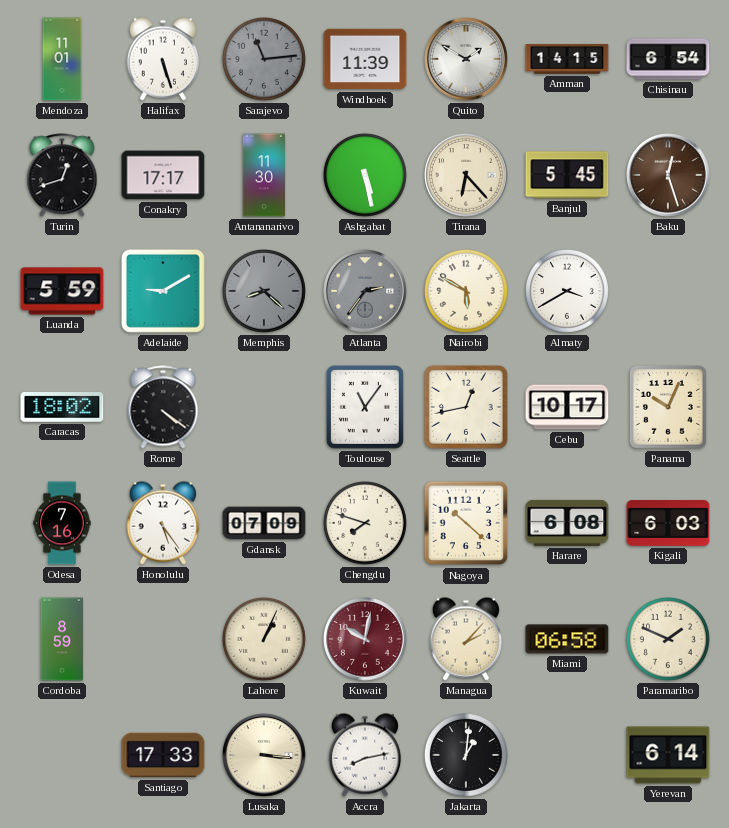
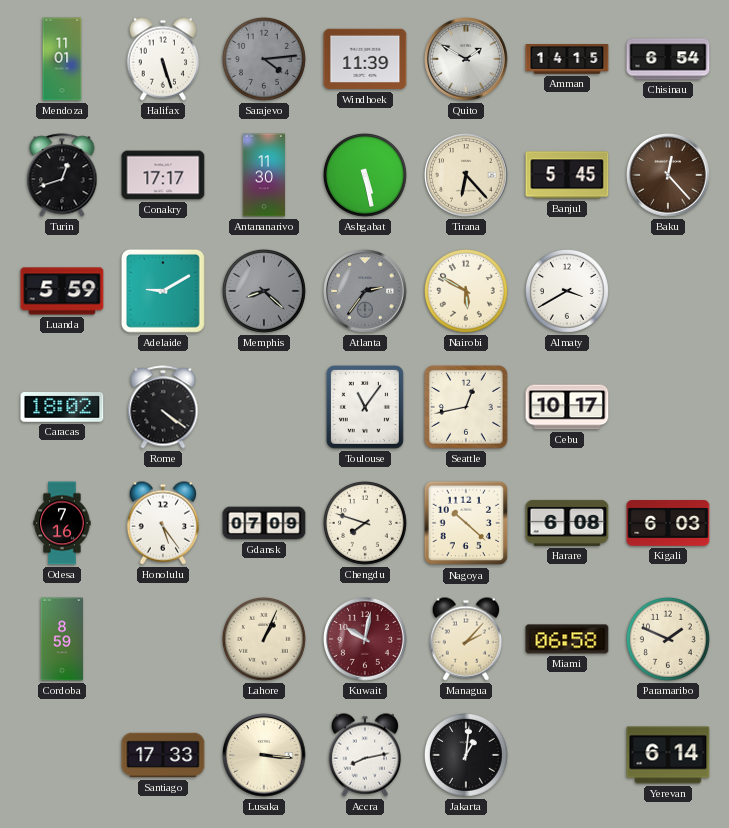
Sarajevo: 11:14 -> 4:14 (264, 59)
Baku: 12:27 -> 12:23 (668, 175)
Panama: 10:04 -> none (668, 407)
